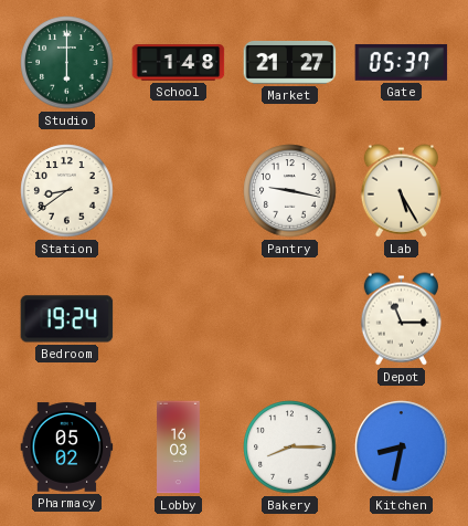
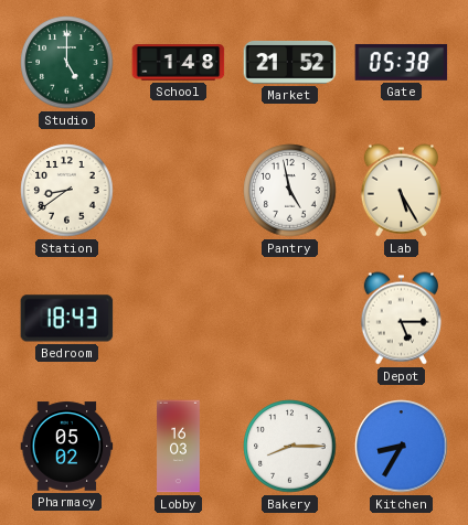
Studio: 6:00 -> 5:00 (67, 63)
Market: 21:27 -> 21:52 (290, 62)
Gate: 05:37 -> 05:38 (402, 62)
Pantry: 9:17 -> 4:58 (290, 191)
Bedroom: 19:24 -> 18:43 (67, 319)
Depot: 11:15 -> 5:15 (401, 319)
Kitchen: 8:32 -> 8:35 (402, 447)
